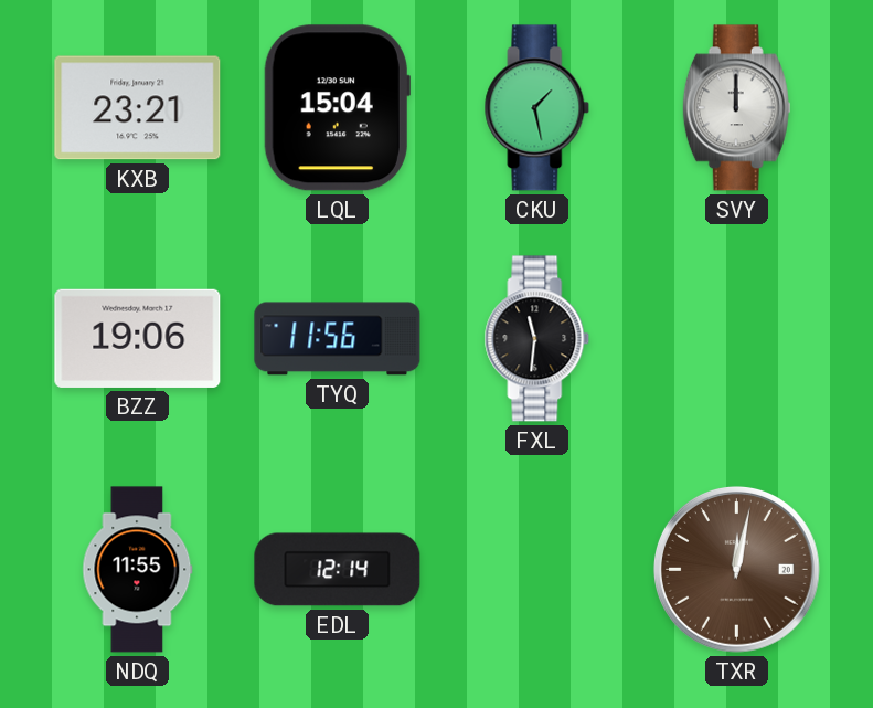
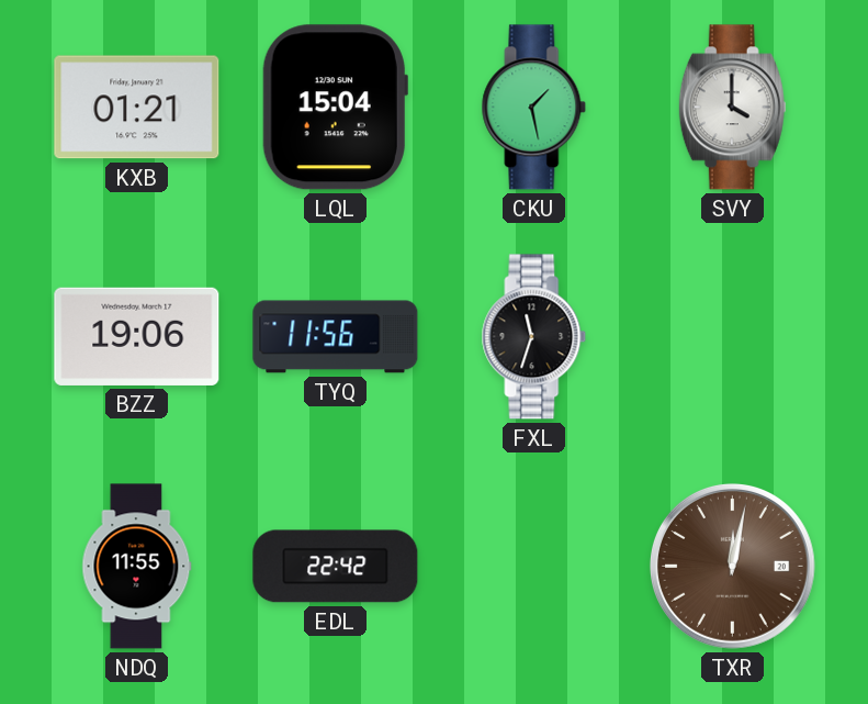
KXB: 23:21 -> 01:21 (137, 108)
SVY: 12:00 -> 4:00 (732, 108)
FXL: 11:31 -> 11:33 (534, 337)
EDL: 12:14 -> 22:42 (336, 567)
